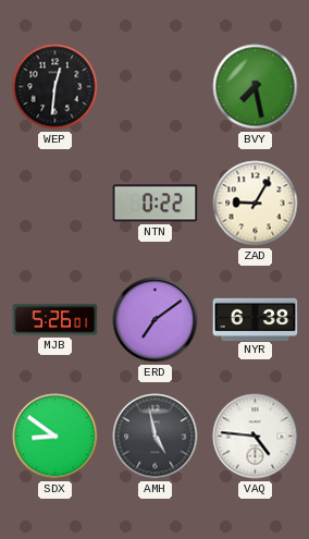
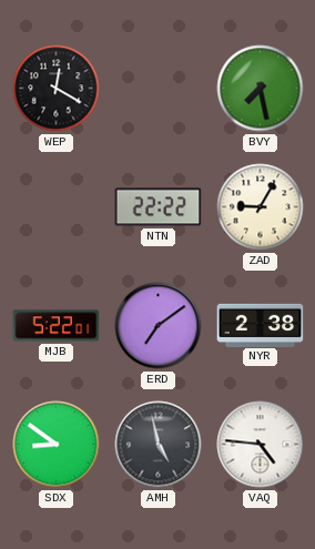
WEP: 12:31 -> 12:20 (57, 89)
NTN: 0:22 -> 22:22 (159, 207)
MJB: 5:26 -> 5:22 (57, 326)
NYR: 6:38 -> 2:38 (261, 325)
